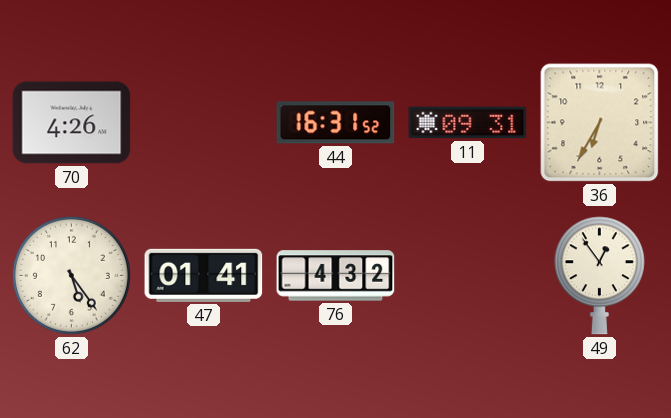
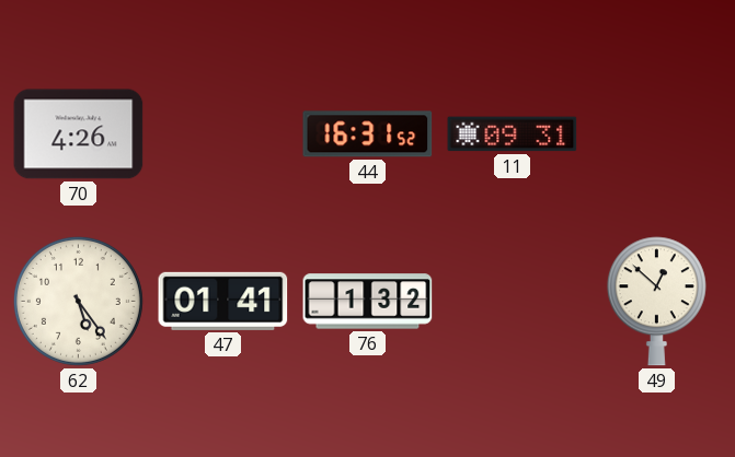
36: 6:35 -> none (600, 123)
76: 4:32 -> 1:32 (368, 302)
49: 12:54 -> 12:52 (656, 302)
